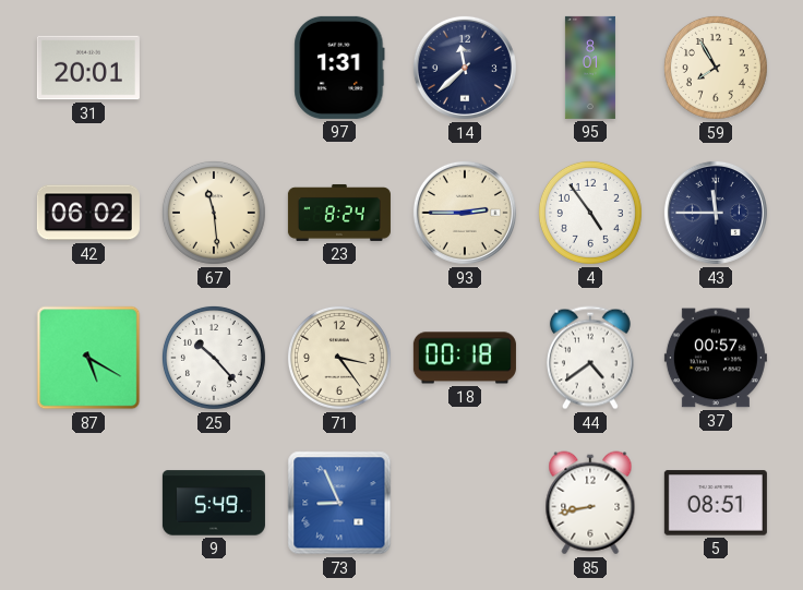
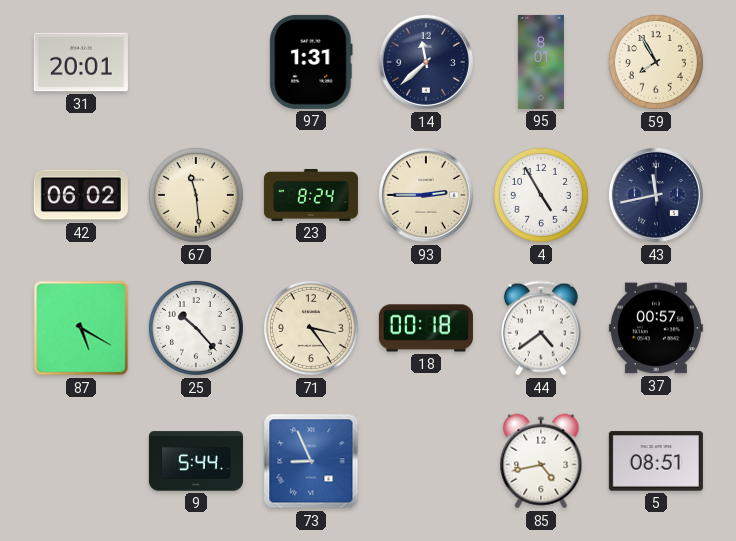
4: 4:54 -> 4:55 (541, 195)
43: 11:45 -> 11:43 (656, 195)
9: 5:49 -> 5:44 (196, 461)
85: 8:43 -> 4:43 (541, 461)
